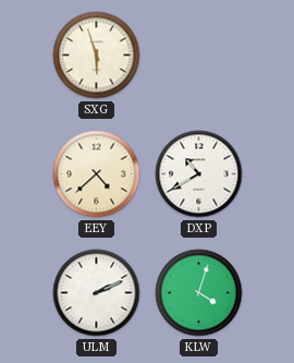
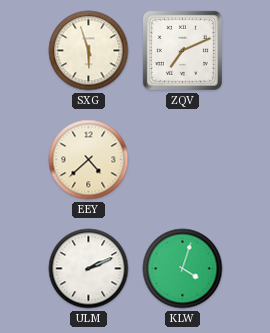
ZQV: none -> 7:11 (182, 50)
DXP: 10:40 -> none (199, 174)
